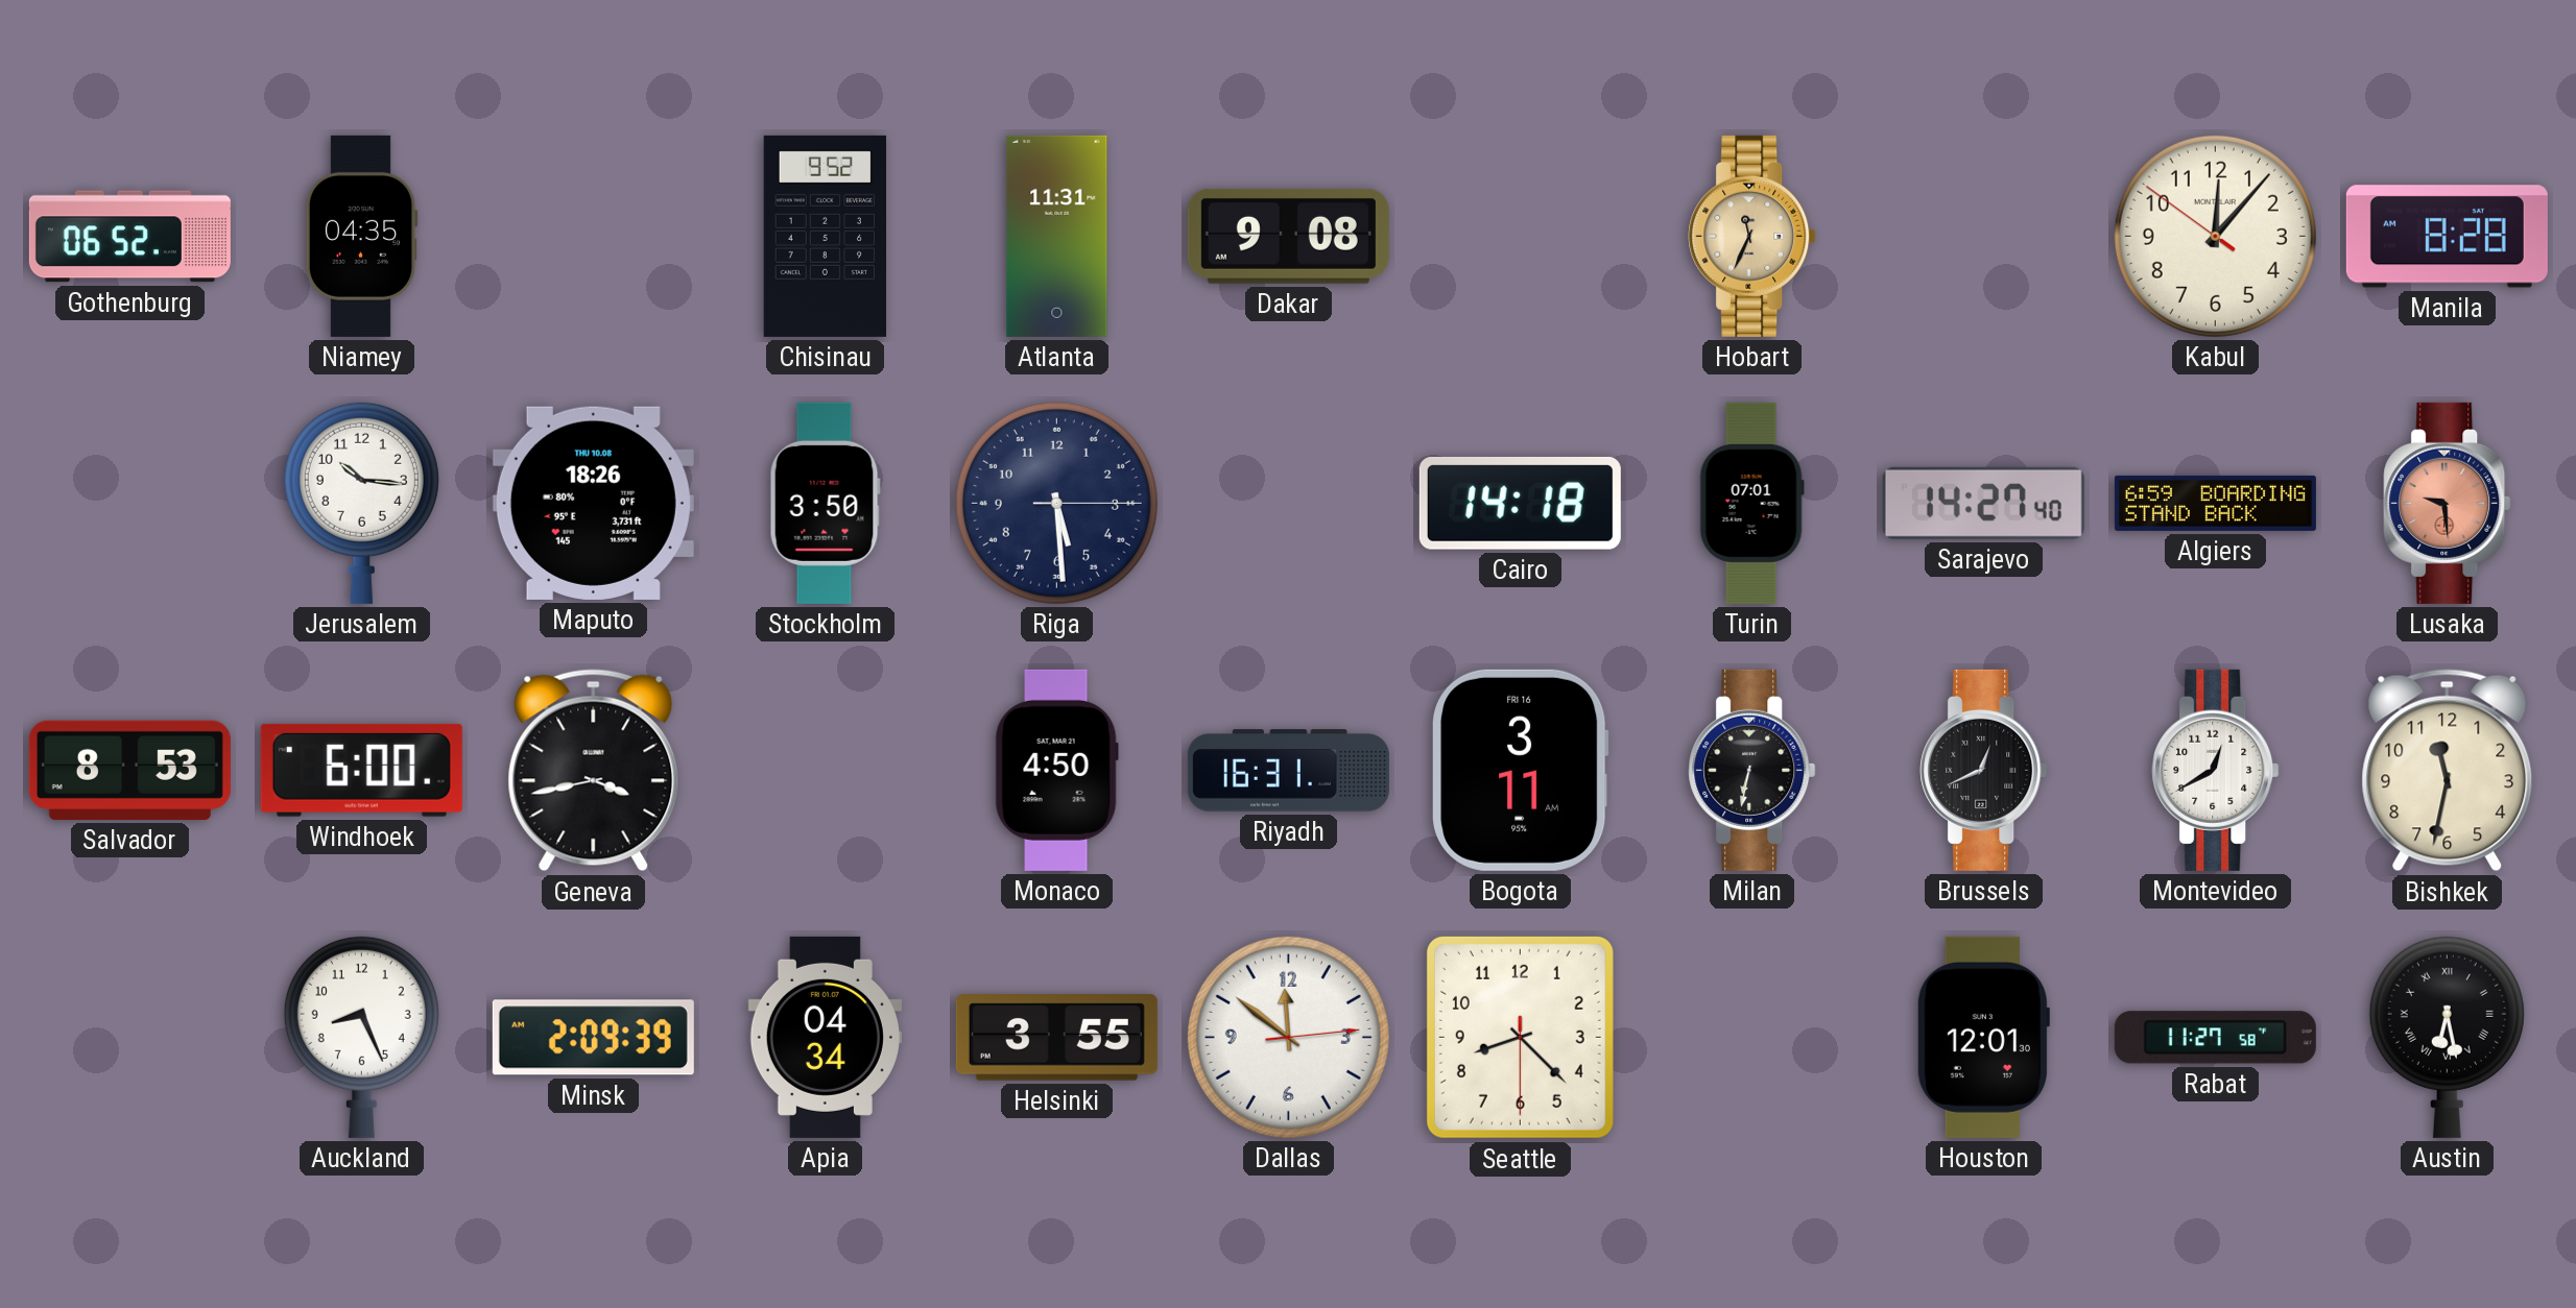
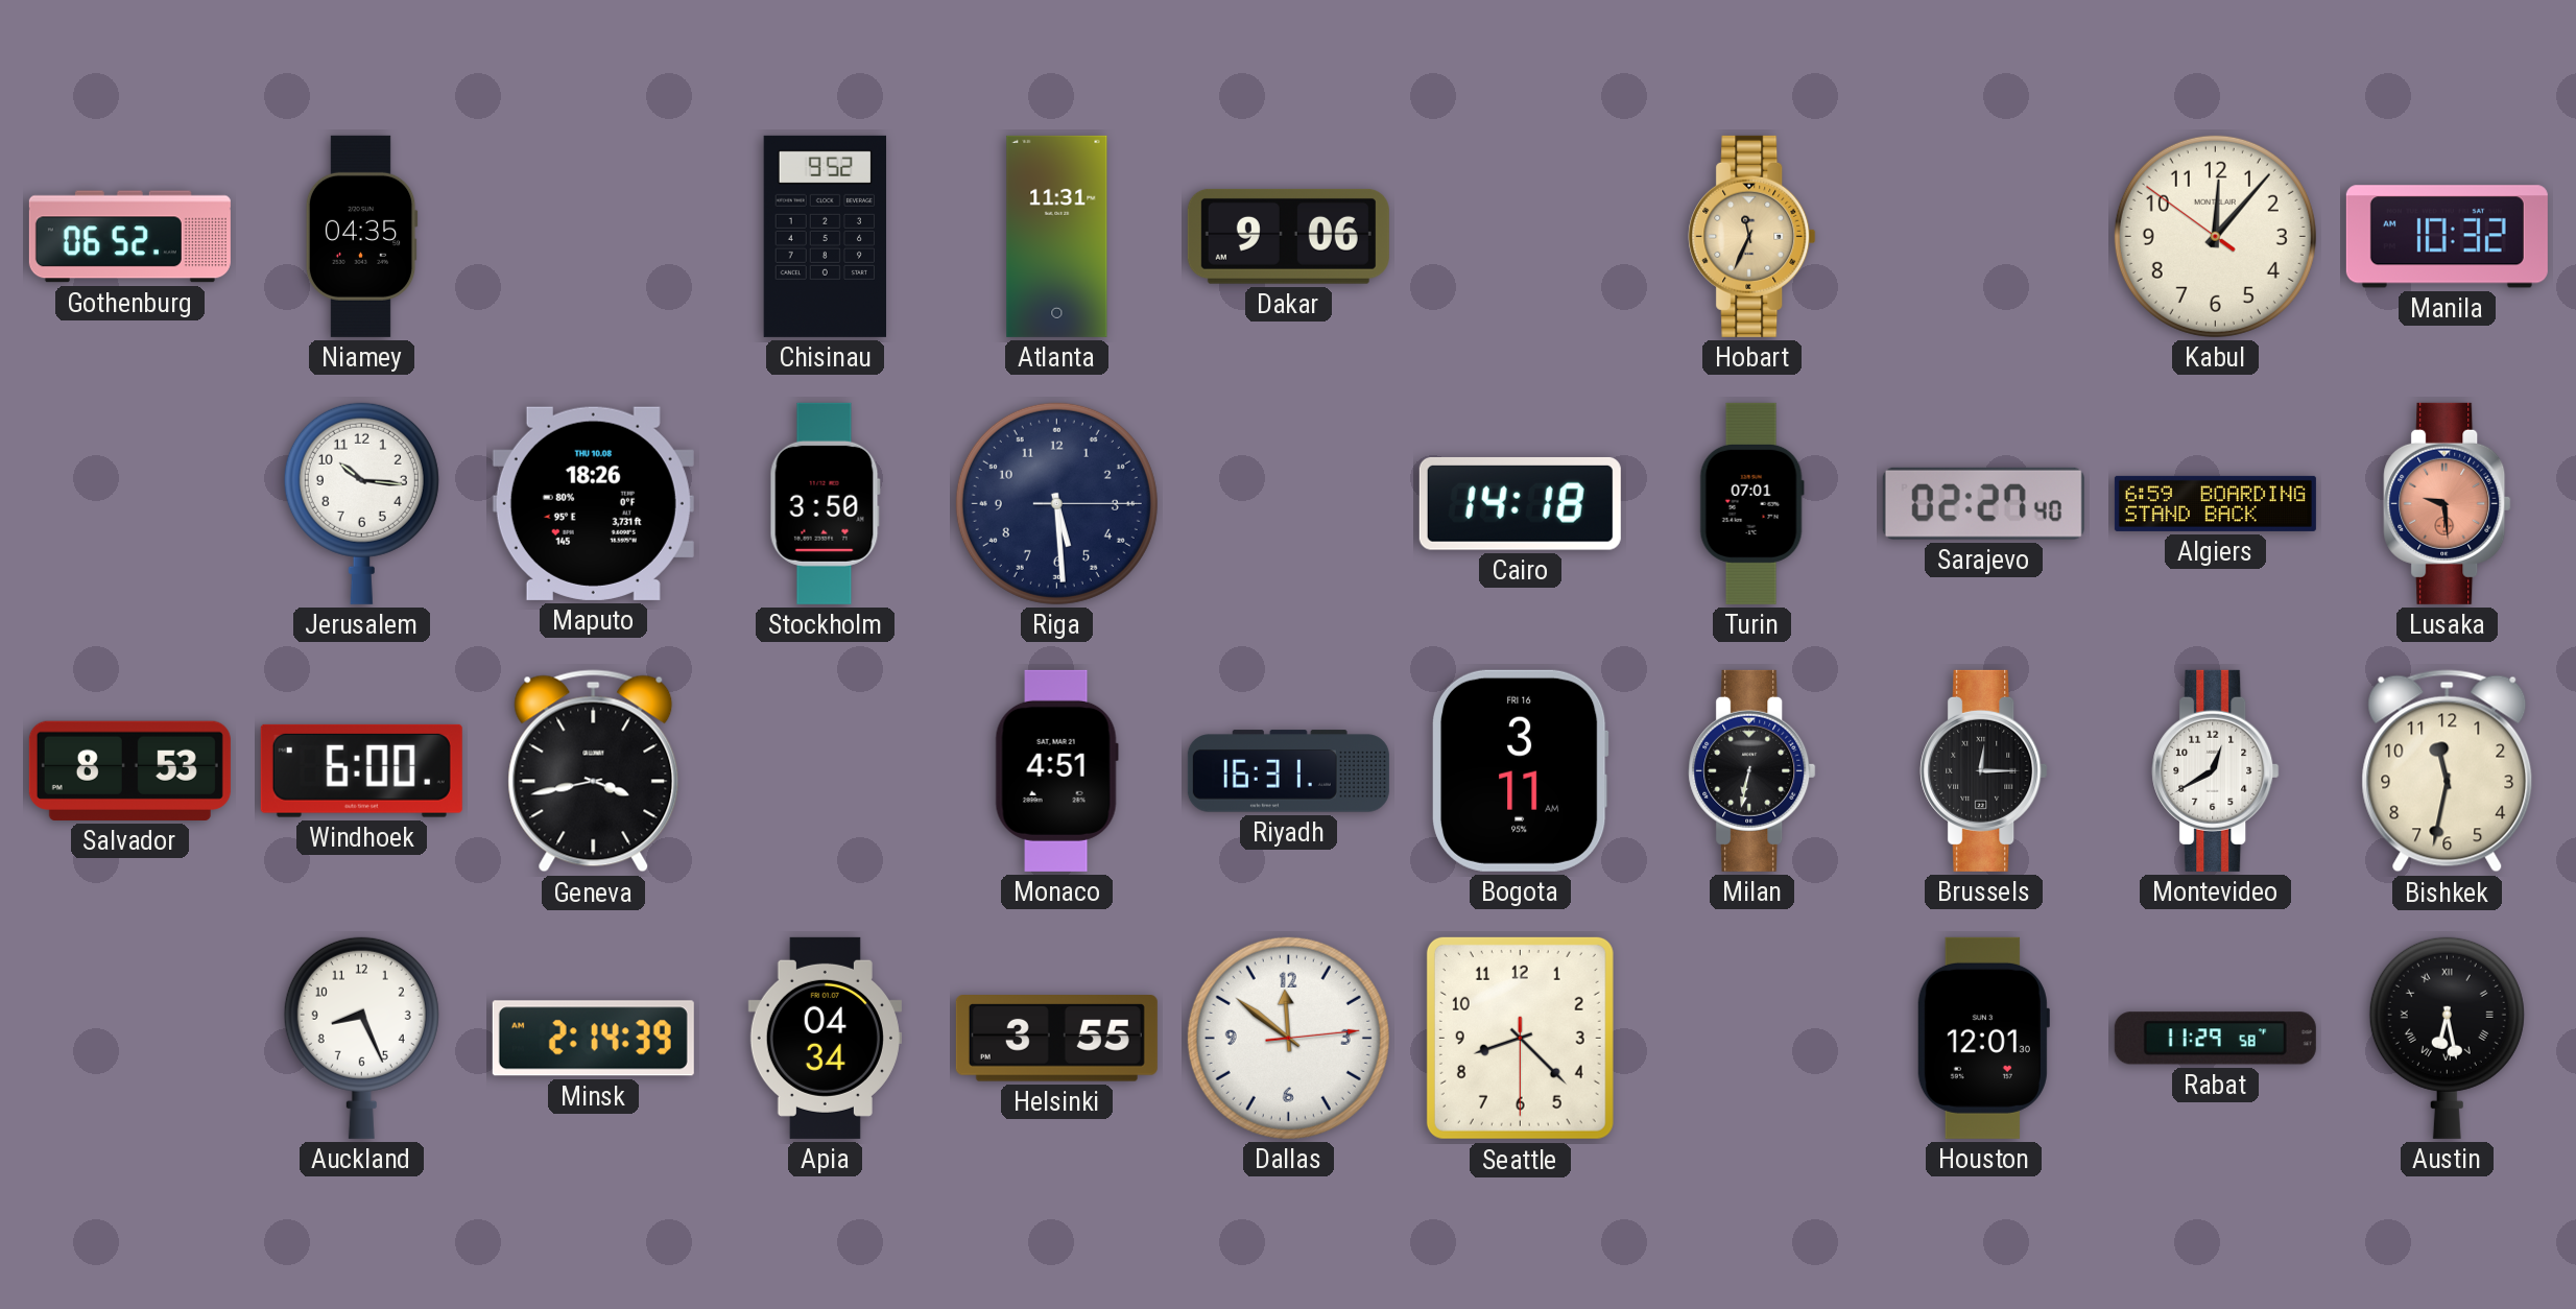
Dakar: 9:08 -> 9:06 (1288, 236)
Manila: 8:28 -> 10:32 (2447, 237)
Sarajevo: 14:27 -> 02:27 (1983, 503)
Monaco: 4:50 -> 4:51 (1056, 770)
Brussels: 12:41 -> 12:15 (1984, 770)
Minsk: 2:09 -> 2:14 (593, 1039)
Rabat: 11:27 -> 11:29 (2215, 1039)
